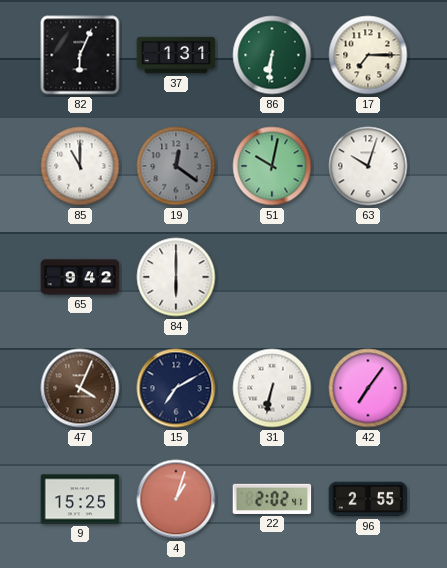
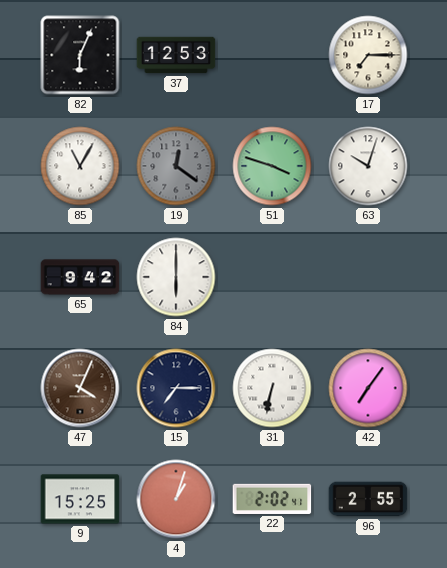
37: 1:31 -> 12:53 (176, 55)
86: 6:31 -> none (272, 55)
85: 11:00 -> 11:05 (80, 166)
51: 10:02 -> 3:48 (272, 166)
15: 7:10 -> 7:15 (176, 388)
